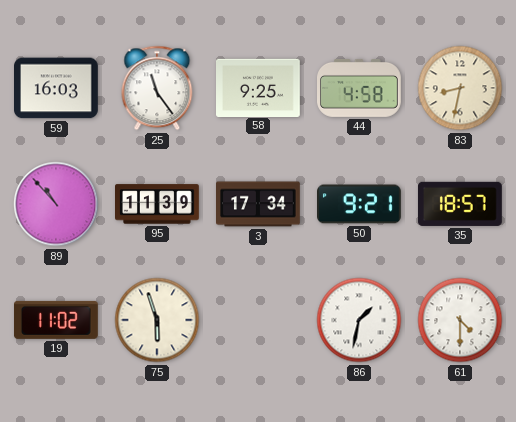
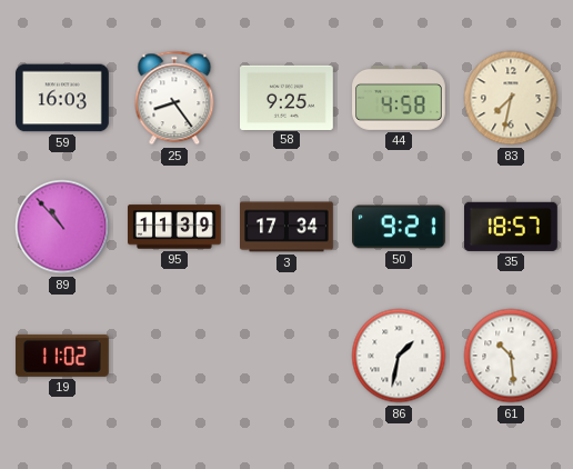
25: 11:24 -> 8:24 (174, 98)
83: 8:32 -> 7:32 (511, 98)
75: 5:57 -> none (157, 320)
61: 4:30 -> 10:29 (511, 356)
